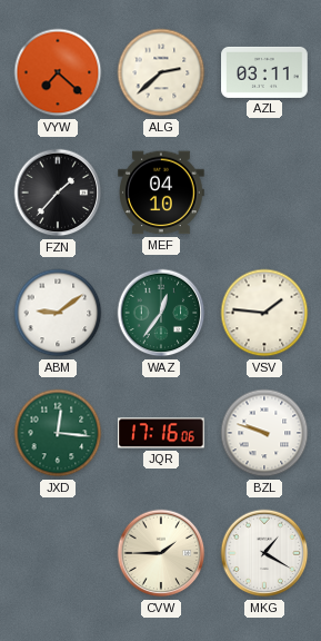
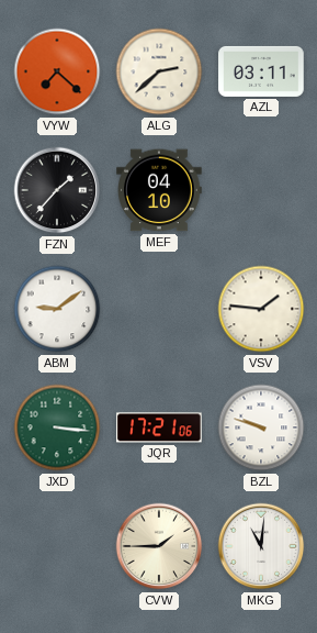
WAZ: 12:36 -> none (161, 313)
JXD: 12:16 -> 3:16 (57, 427)
JQR: 17:16 -> 17:21 (159, 427)
MKG: 1:20 -> 11:01 (261, 546)
